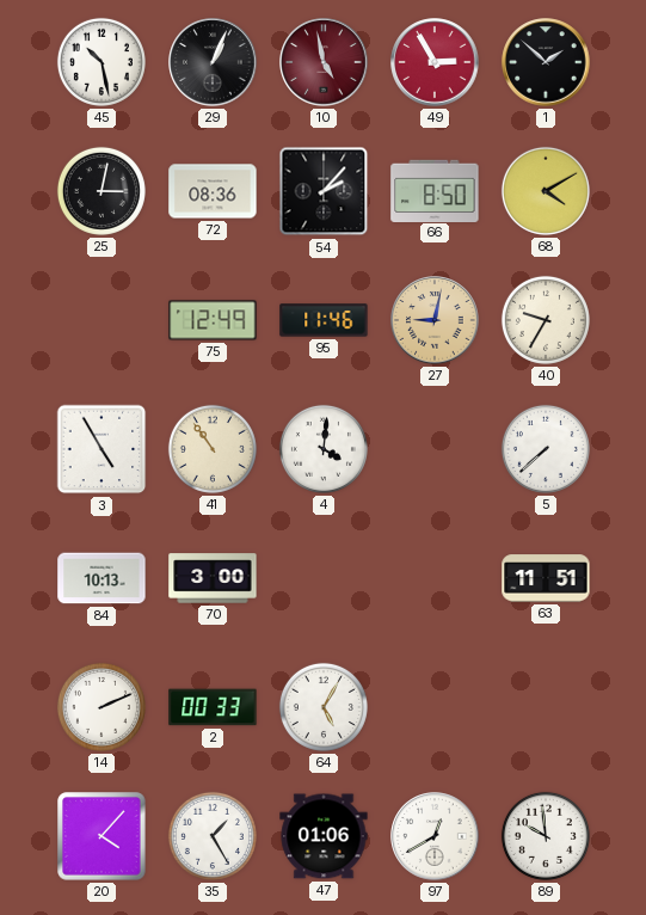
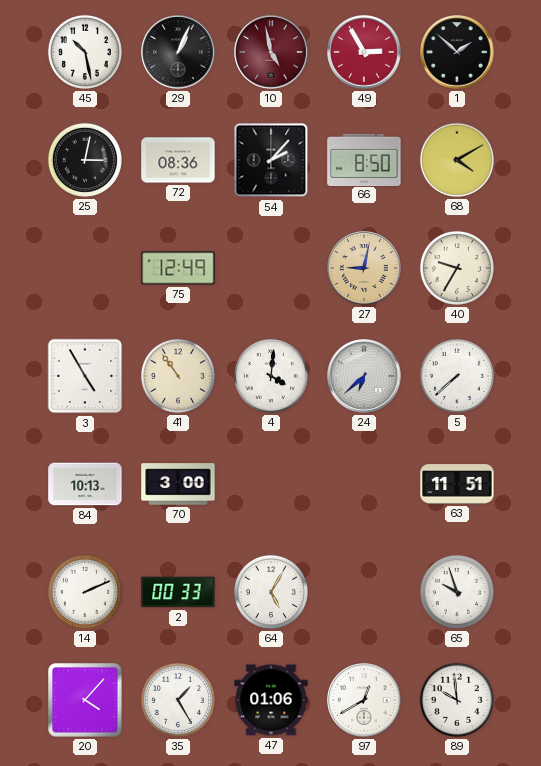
95: 11:46 -> none (324, 320)
24: none -> 6:38 (364, 376)
65: none -> 9:57 (457, 592)
